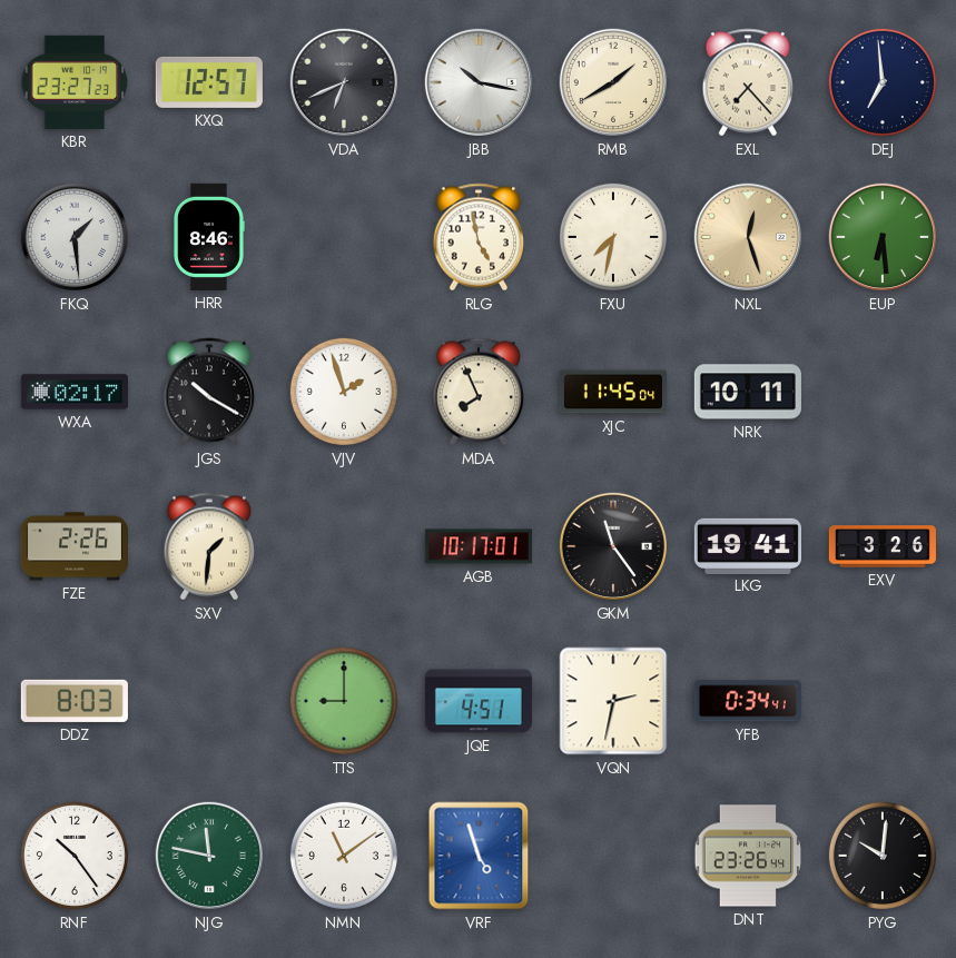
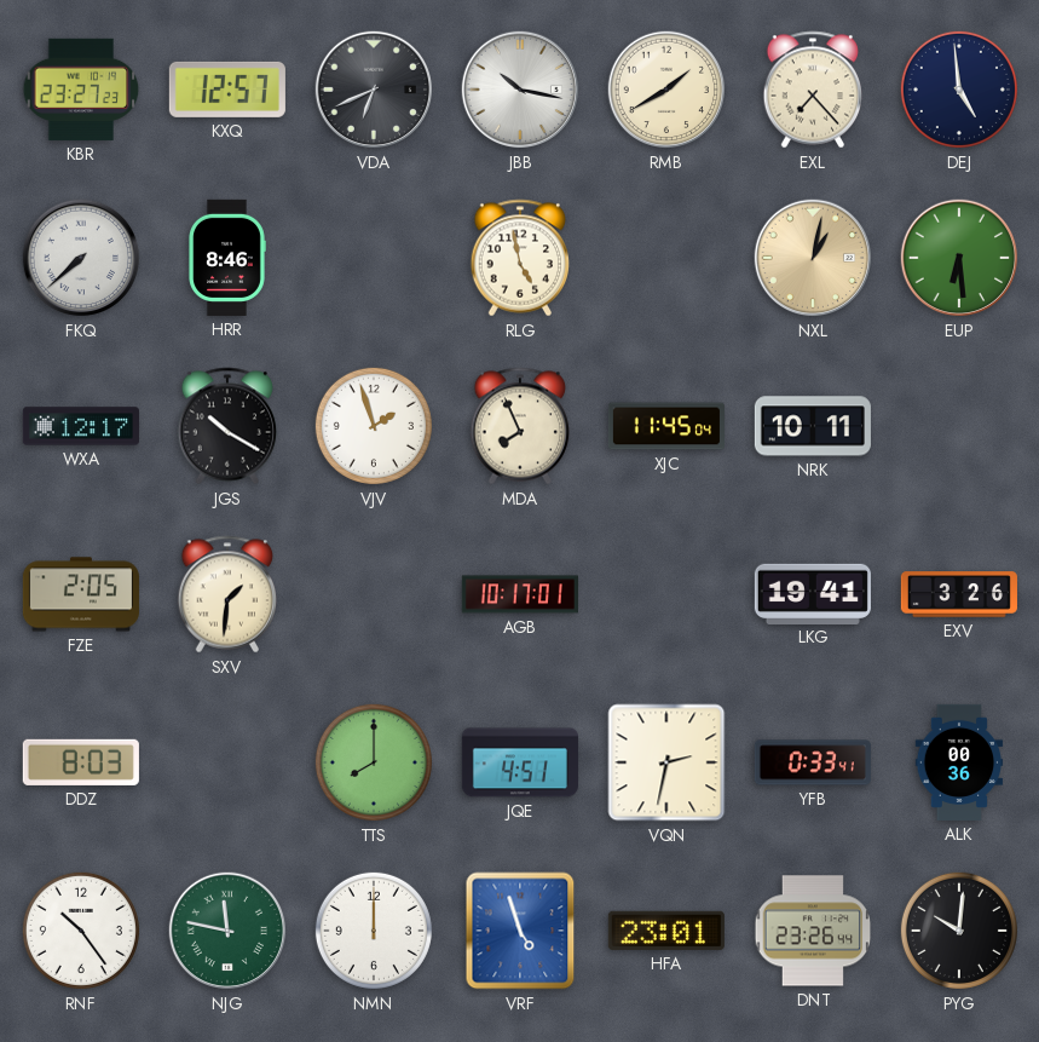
DEJ: 6:59 -> 4:59 (959, 90)
FKQ: 1:29 -> 7:38 (81, 258)
FXU: 7:32 -> none (613, 237)
NXL: 12:27 -> 1:02 (813, 258)
WXA: 02:17 -> 12:17 (81, 426)
FZE: 2:26 -> 2:05 (81, 594)
GKM: 11:24 -> none (613, 546)
TTS: 9:00 -> 8:00 (374, 762)
YFB: 0:34 -> 0:33 (813, 762)
ALK: none -> 00:36 (959, 762)
NMN: 11:09 -> 12:00 (374, 931)
HFA: none -> 23:01 (666, 931)
